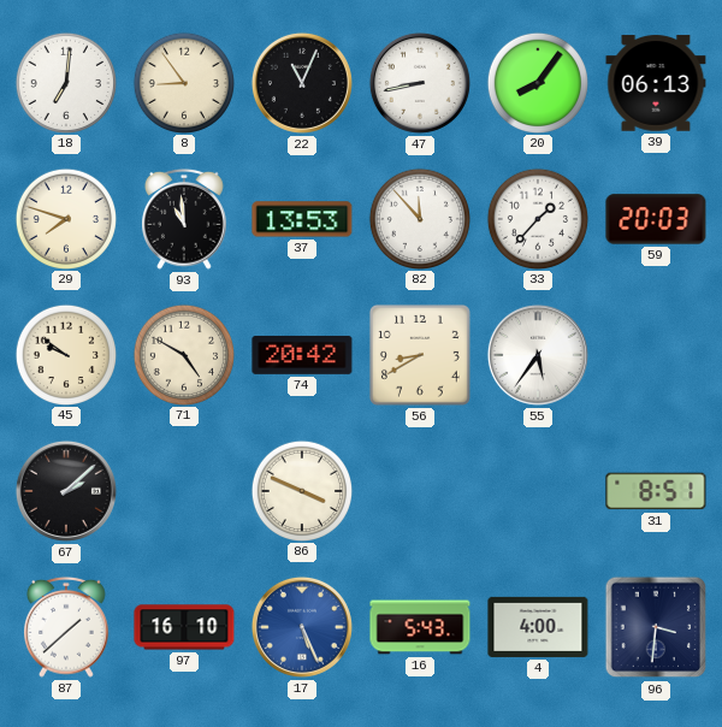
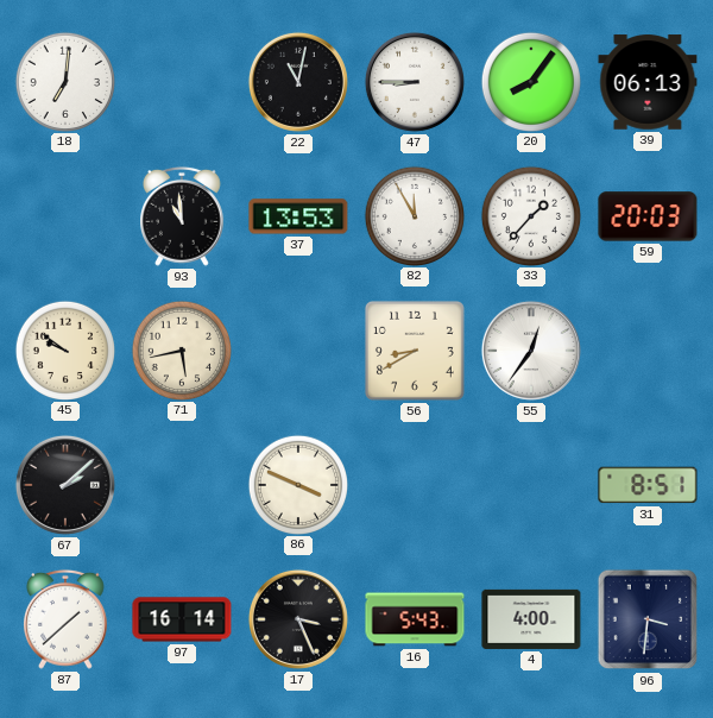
8: 8:54 -> none (183, 82)
22: 11:04 -> 11:02 (298, 82)
47: 8:43 -> 8:45 (415, 82)
29: 7:48 -> none (65, 218)
82: 11:53 -> 11:55 (414, 215)
71: 4:50 -> 5:43 (181, 349)
74: 20:42 -> none (302, 355)
55: 5:36 -> 12:36 (531, 351)
97: 16:10 -> 16:14 (182, 619)
17: 5:26 -> 3:26 (298, 619)
17 dial: blue -> black (298, 619)
